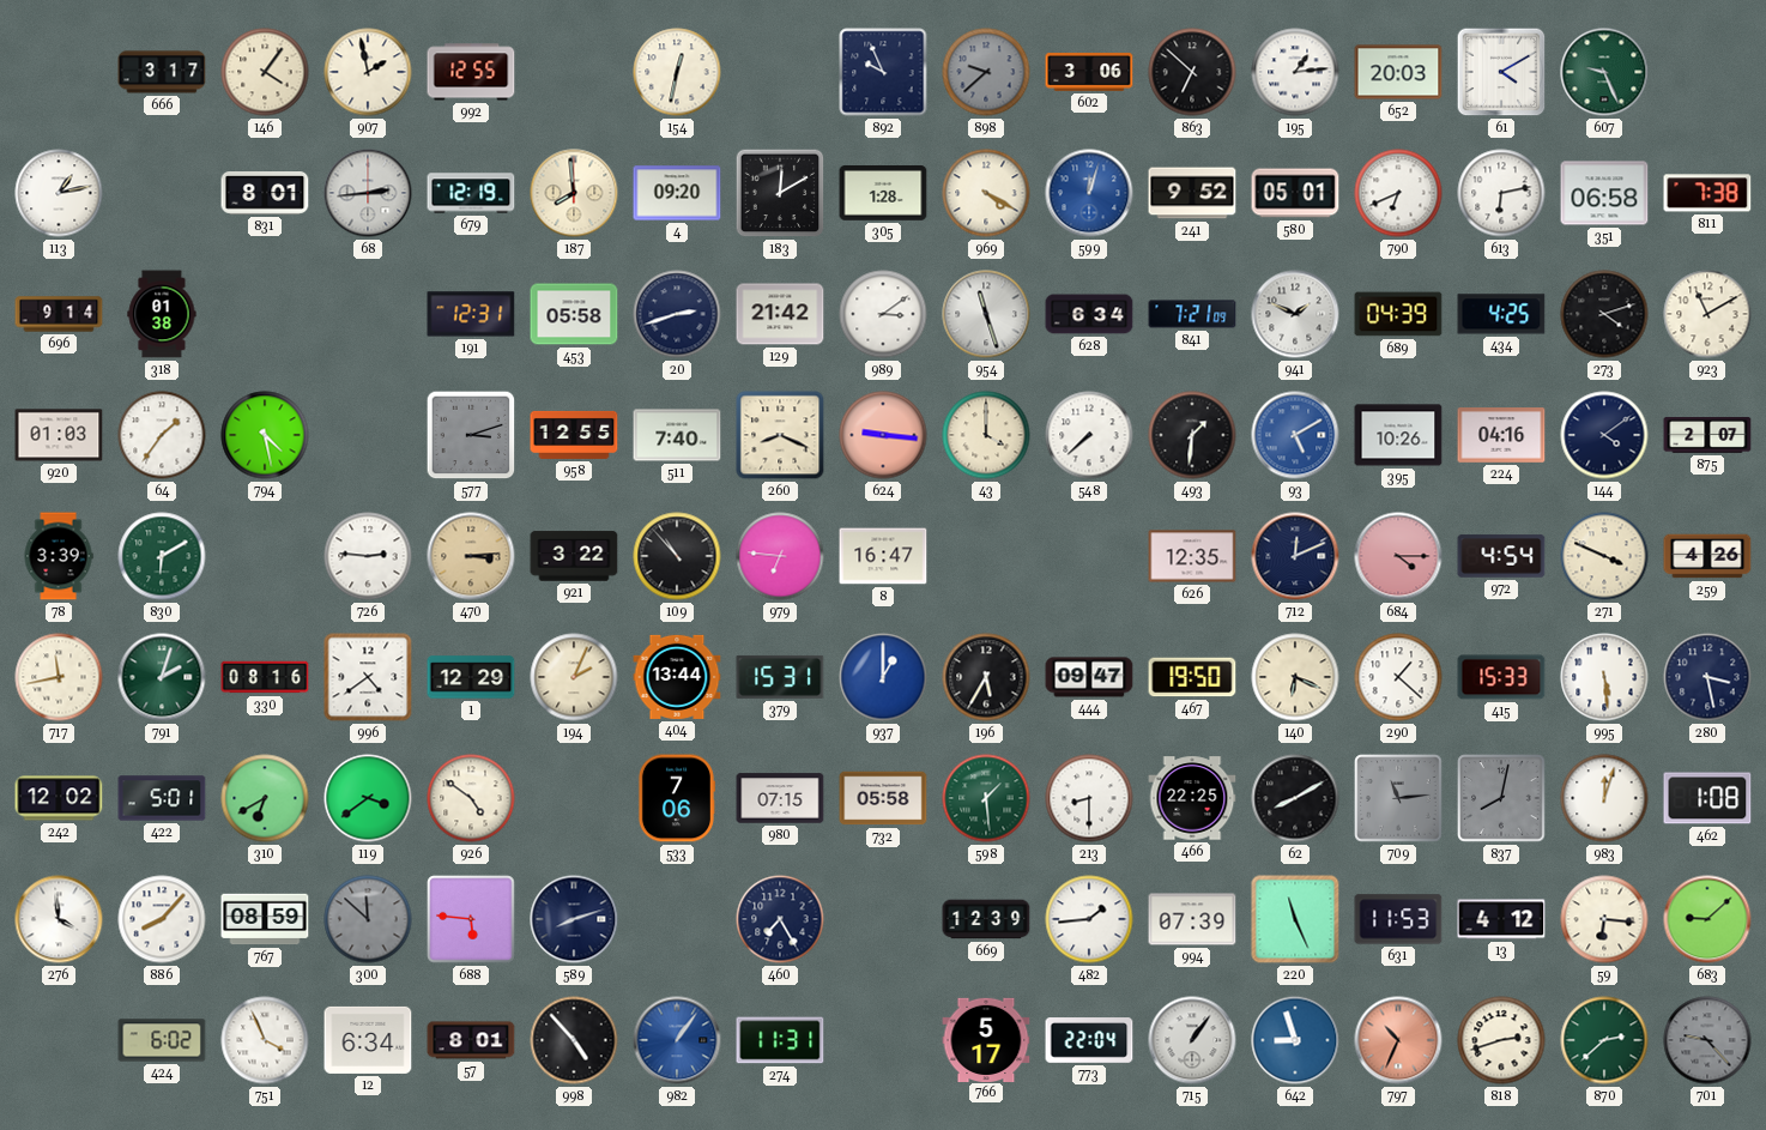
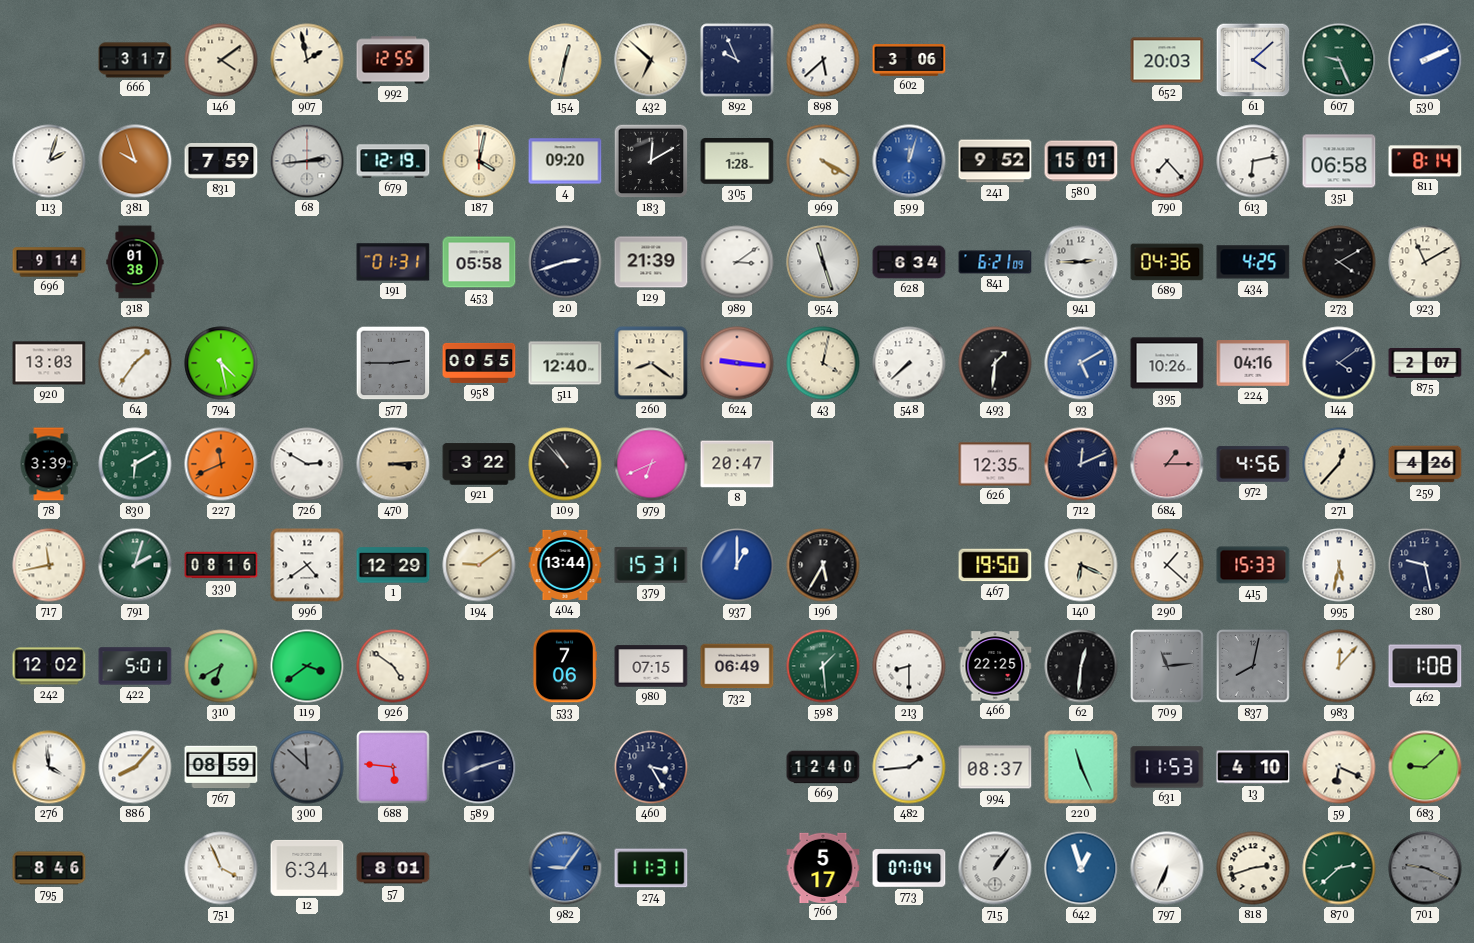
146: 4:06 -> 4:09 (221, 60)
432: none -> 6:52 (651, 60)
898: 9:38 -> 5:38 (823, 60)
898 dial: grey -> white (823, 60)
863: 6:52 -> none (1192, 72)
195: 1:14 -> none (1295, 72)
61: 4:10 -> 4:08 (1253, 60)
530: none -> 2:11 (1425, 60)
113: 1:13 -> 2:03 (49, 161)
381: none -> 9:57 (135, 161)
831: 8:01 -> 7:59 (221, 162)
187: 7:59 -> 4:02 (479, 161)
580: 05:01 -> 15:01 (1081, 161)
790: 6:41 -> 7:23 (1167, 161)
811: 7:38 -> 8:14 (1425, 161)
191: 12:31 -> 01:31 (393, 262)
129: 21:42 -> 21:39 (651, 262)
841: 7:21 -> 6:21 (995, 262)
941: 1:49 -> 2:45 (1081, 262)
689: 04:39 -> 04:36 (1167, 262)
273: 4:12 -> 4:10 (1339, 262)
920: 01:03 -> 13:03 (49, 363)
577: 3:12 -> 2:45 (393, 363)
958: 12:55 -> 00:55 (479, 363)
511: 7:40 -> 12:40 (565, 363)
260: 8:19 -> 8:21 (651, 363)
43: 4:00 -> 4:02 (823, 363)
227: none -> 11:41 (221, 464)
726: 2:46 -> 2:50 (307, 464)
979: 6:46 -> 6:41 (651, 464)
8: 16:47 -> 20:47 (737, 464)
684: 4:15 -> 1:15 (1167, 464)
972: 4:54 -> 4:56 (1253, 464)
271: 3:49 -> 12:37 (1339, 464)
194: 2:04 -> 9:09 (479, 565)
444: 09:47 -> none (1089, 677)
995: 5:29 -> 5:32 (1339, 565)
280: 3:28 -> 9:28 (1425, 565)
732: 05:58 -> 06:49 (737, 666)
62: 8:10 -> 12:31 (1081, 666)
983: 12:03 -> 12:07 (1339, 666)
460: 7:25 -> 3:25 (651, 767)
669: 12:39 -> 12:40 (823, 767)
994: 07:39 -> 08:37 (995, 767)
13: 4:12 -> 4:10 (1253, 767)
59: 6:16 -> 6:19 (1339, 767)
795: none -> 8:46 (49, 868)
424: 6:02 -> none (162, 1040)
998: 4:53 -> none (574, 1040)
982: 1:06 -> 9:06 (565, 868)
773: 22:04 -> 07:04 (909, 868)
642: 8:57 -> 12:57 (1081, 868)
797: 10:34 -> 6:34 (1167, 868)
797 dial: salmon -> white (1167, 868)
701: 9:23 -> 9:19 (1425, 868)
